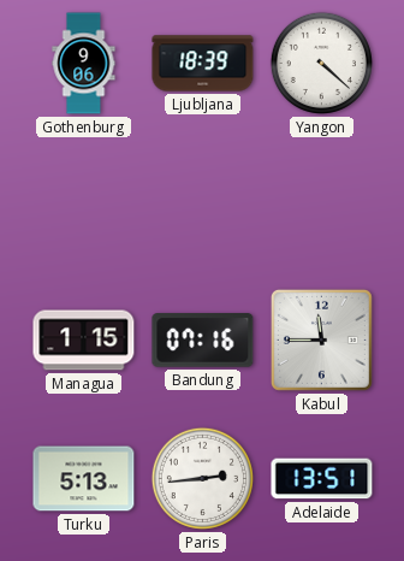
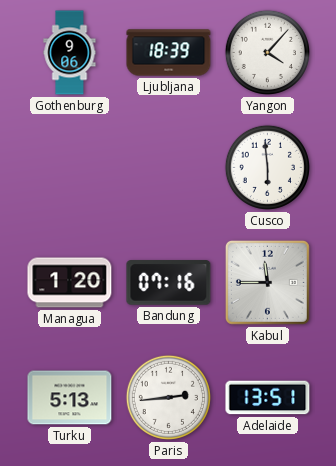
Yangon: 4:22 -> 4:07 (267, 52)
Cusco: none -> 5:59 (267, 167)
Managua: 1:15 -> 1:20 (70, 283)
